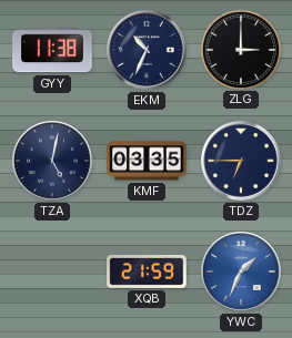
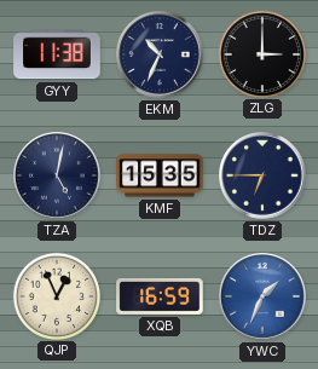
KMF: 03:35 -> 15:35 (160, 175)
QJP: none -> 12:56 (56, 295)
XQB: 21:59 -> 16:59 (160, 296)
